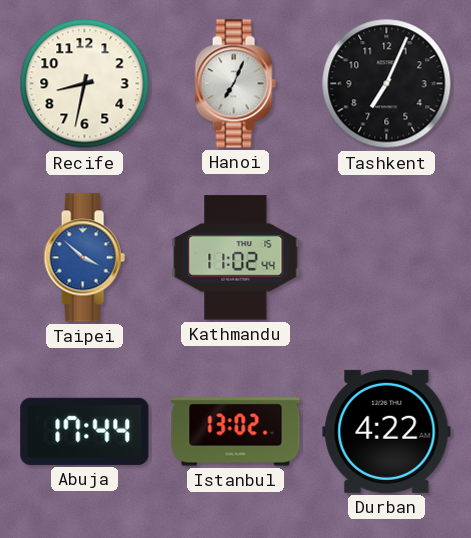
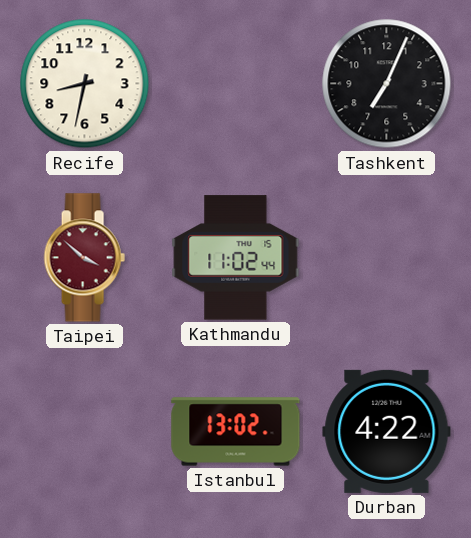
Hanoi: 7:04 -> none (235, 84)
Taipei dial: blue -> burgundy (84, 258)
Abuja: 17:44 -> none (85, 431)
